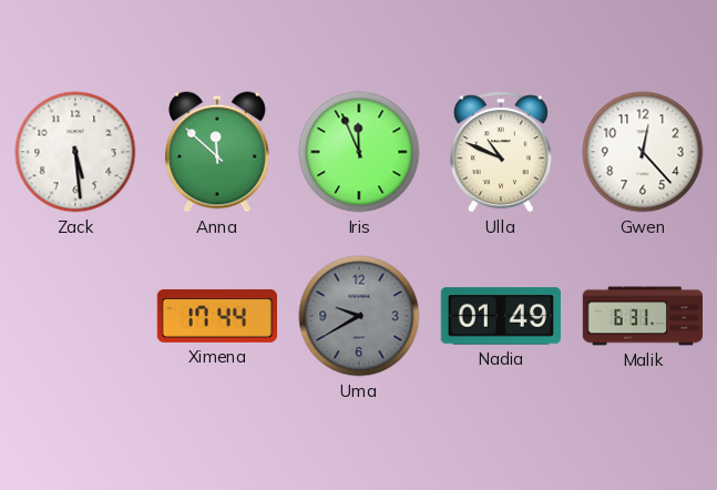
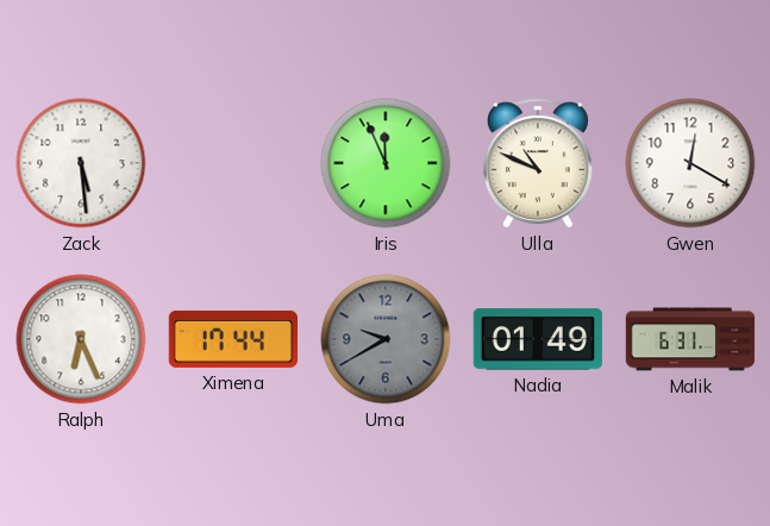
Anna: 11:52 -> none (217, 152)
Gwen: 12:23 -> 12:20 (690, 163)
Ralph: none -> 6:26 (81, 339)
